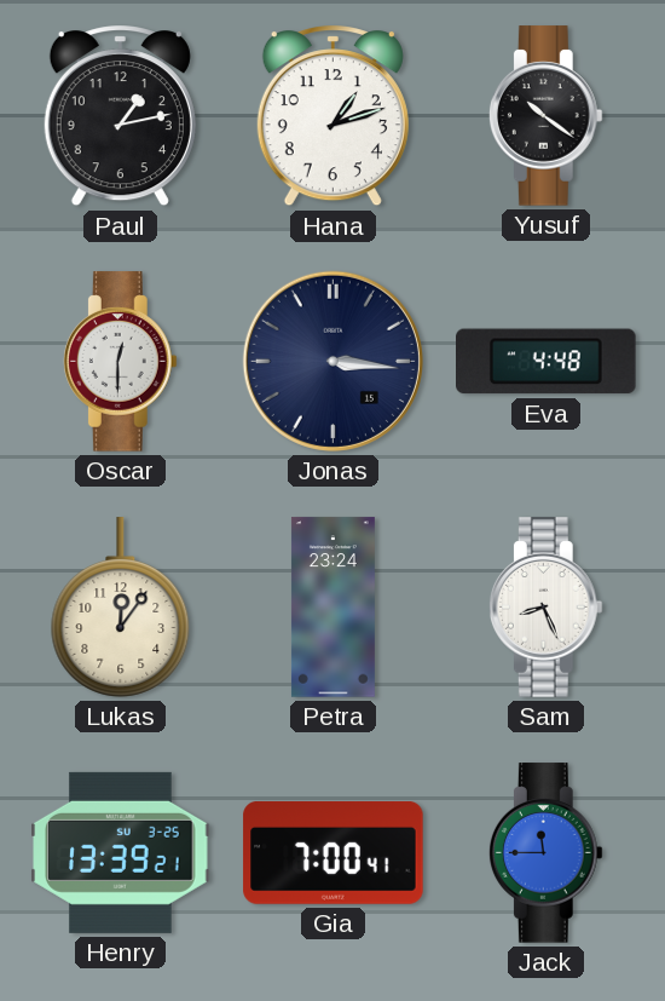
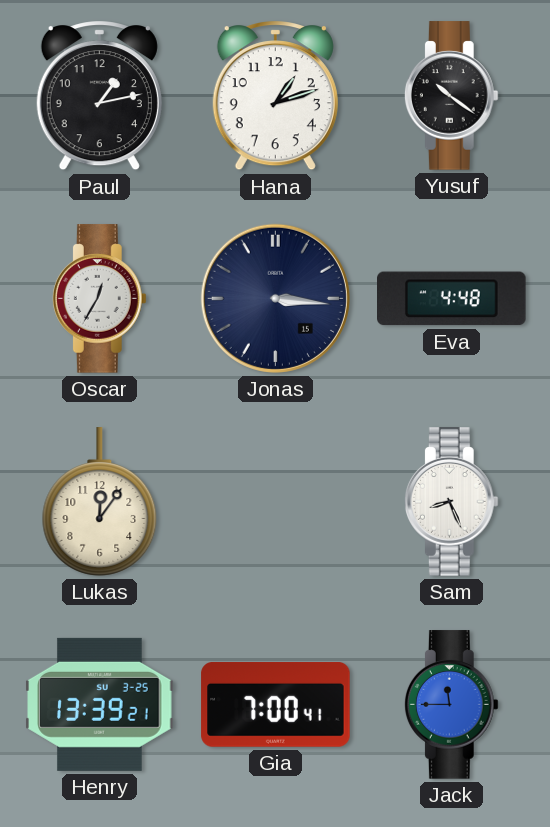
Oscar: 12:30 -> 12:35 (99, 299)
Petra: 23:24 -> none (332, 608)
